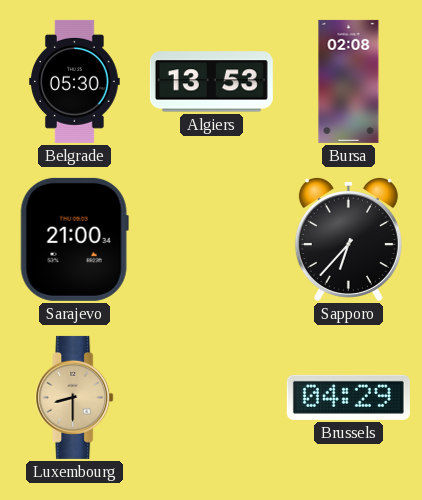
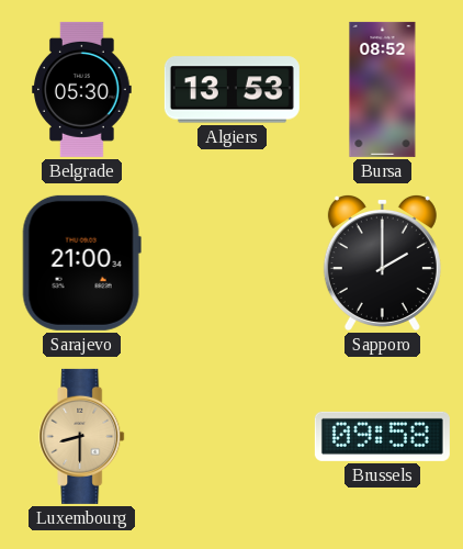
Bursa: 02:08 -> 08:52 (383, 89)
Sapporo: 6:37 -> 2:00 (382, 262)
Brussels: 04:29 -> 09:58 (382, 436)
